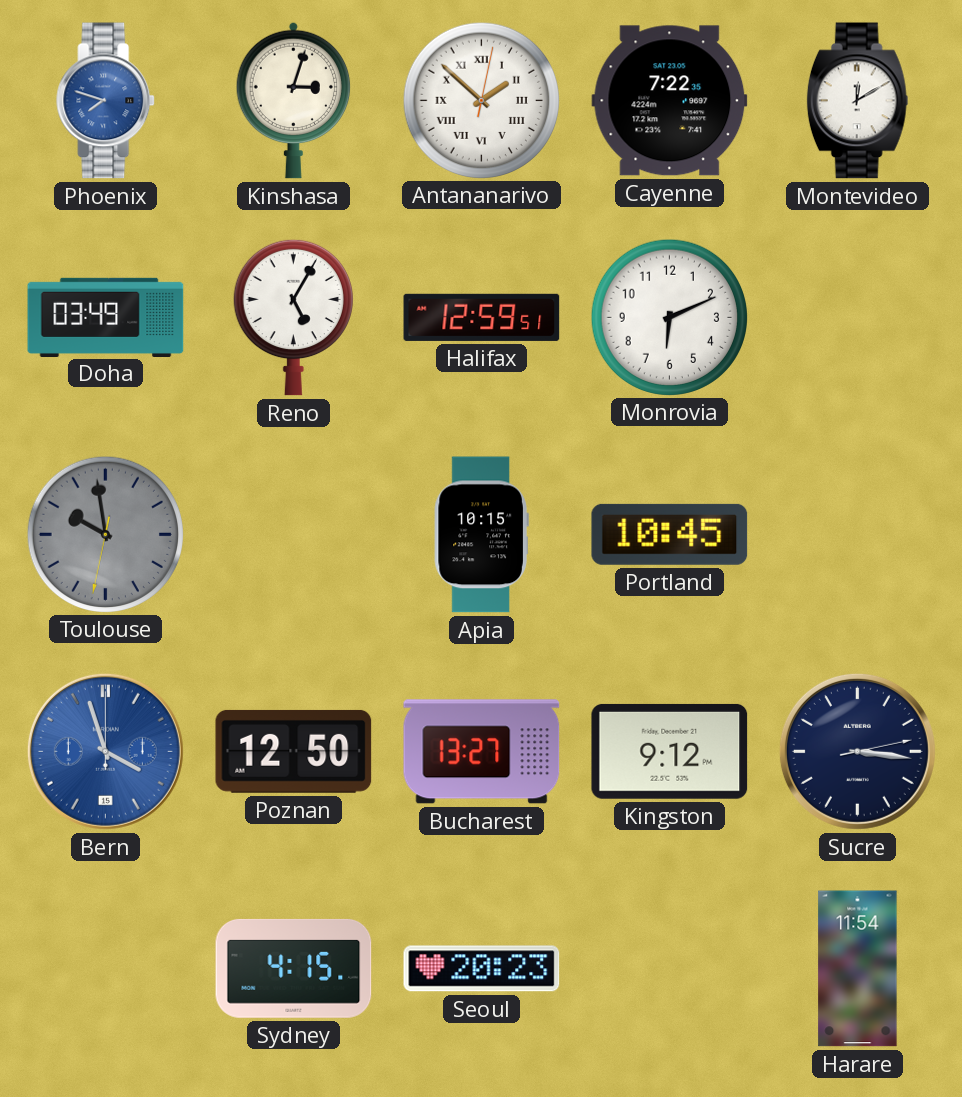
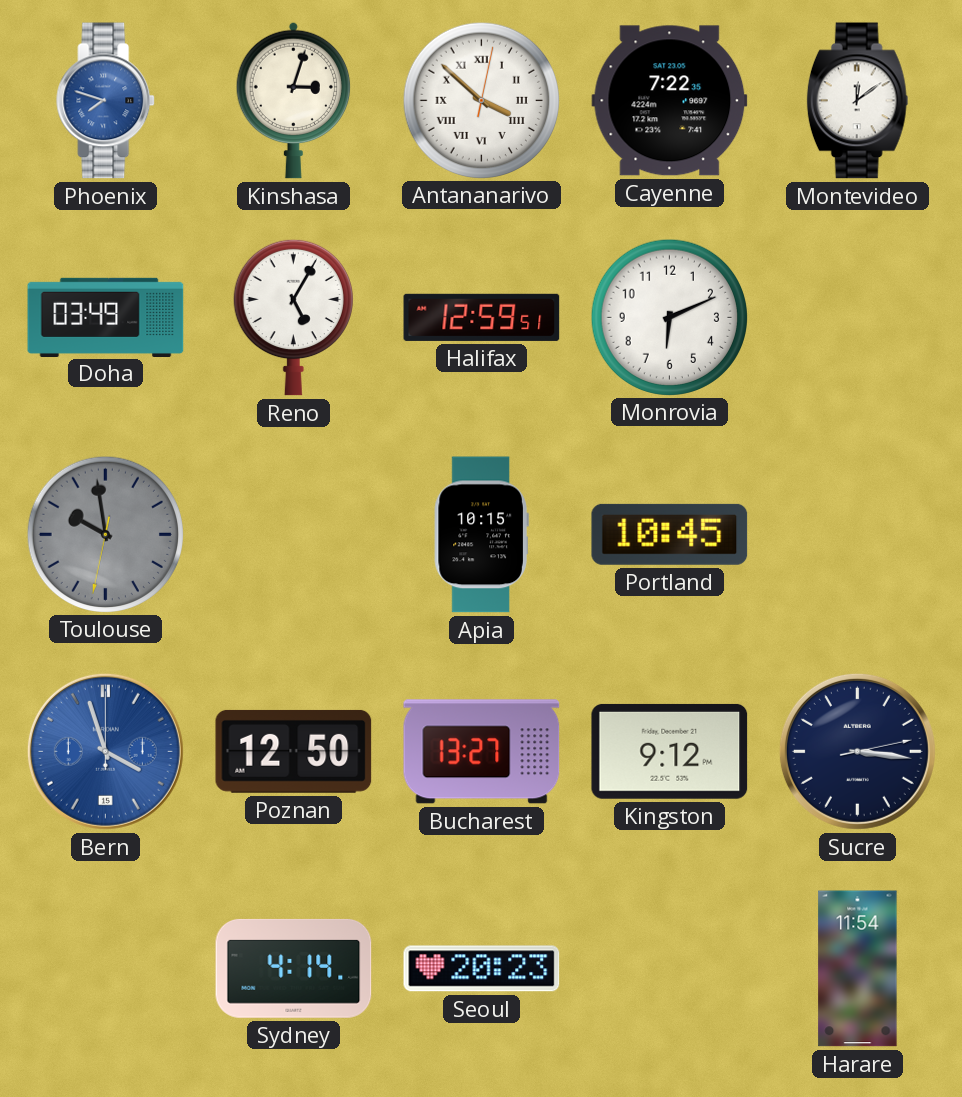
Antananarivo: 1:52 -> 3:52 (481, 100)
Montevideo: 12:10 -> 12:09 (858, 101)
Sydney: 4:15 -> 4:14 (294, 968)
